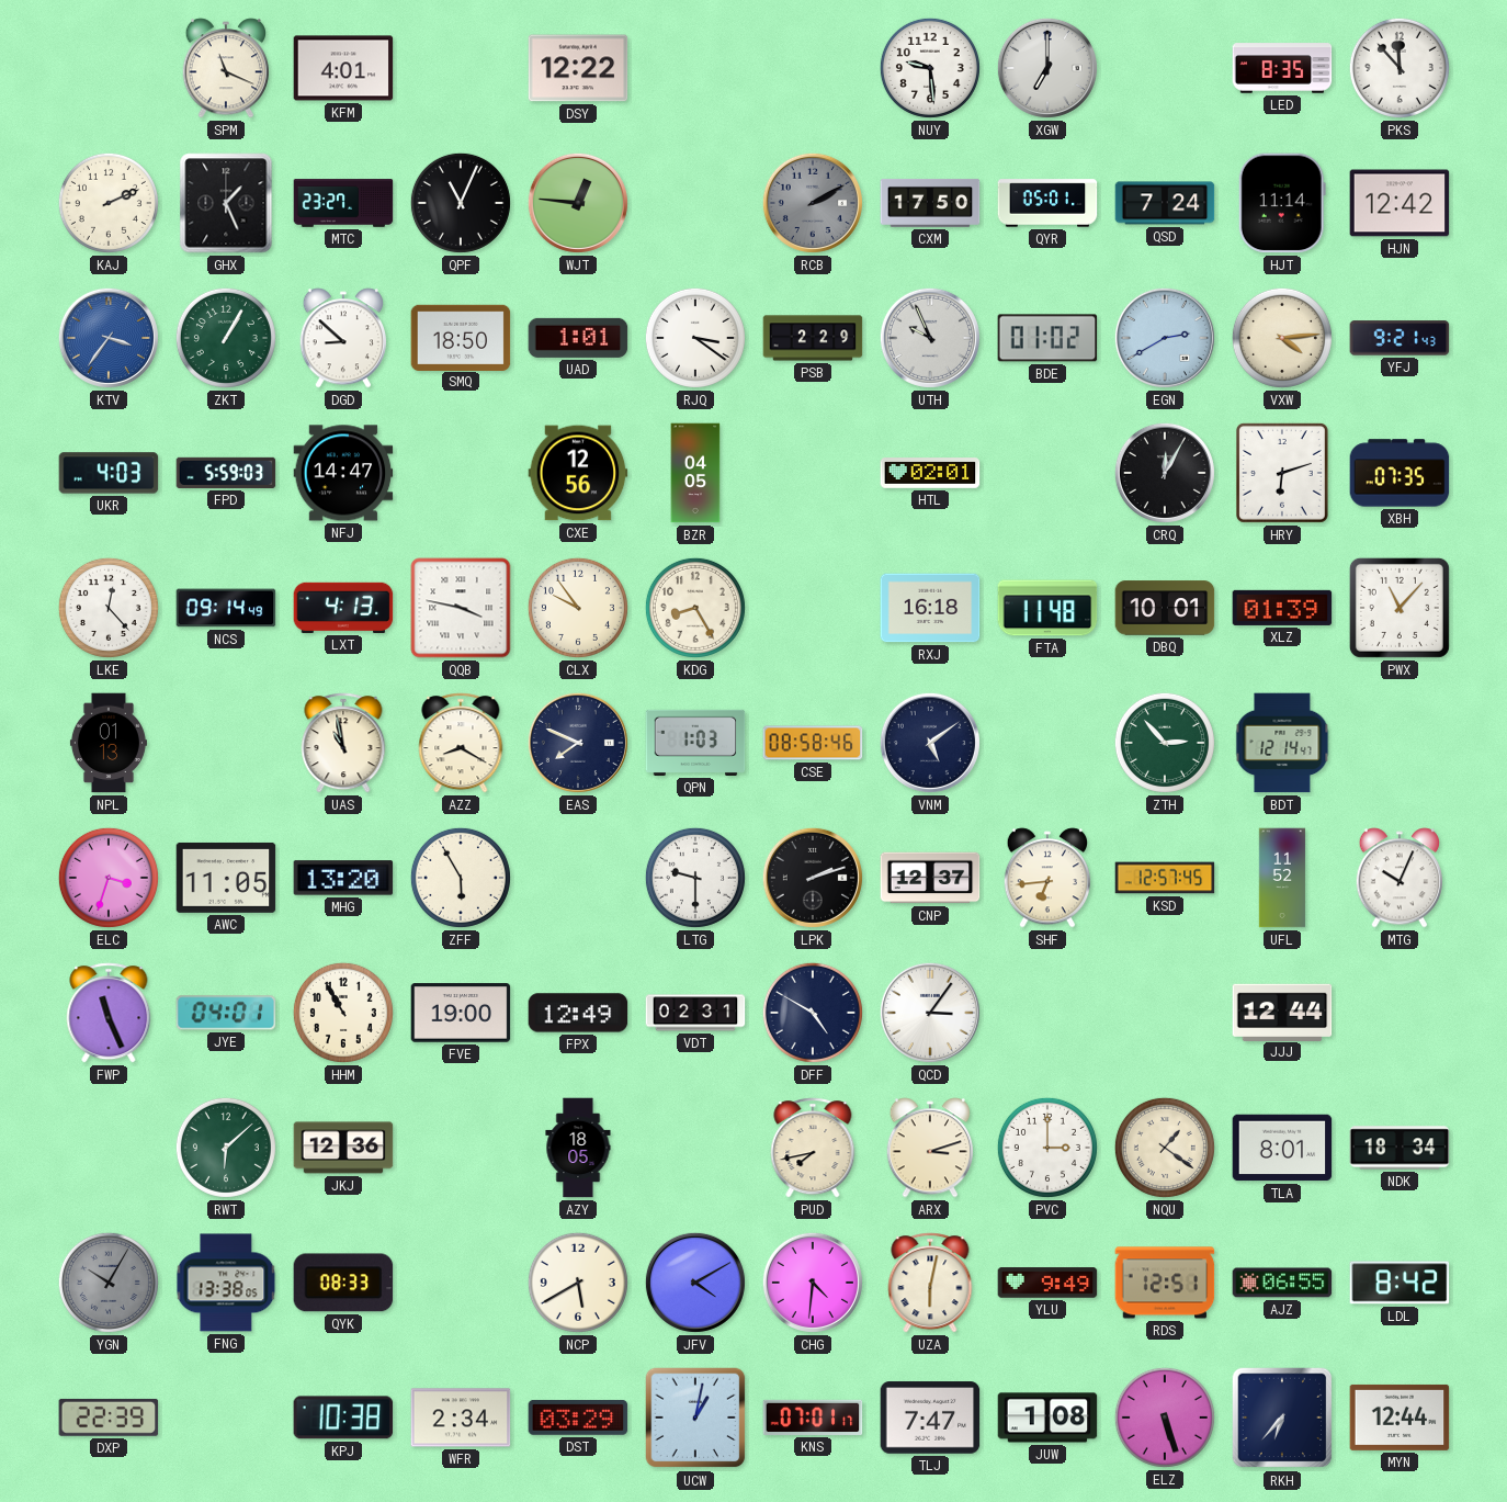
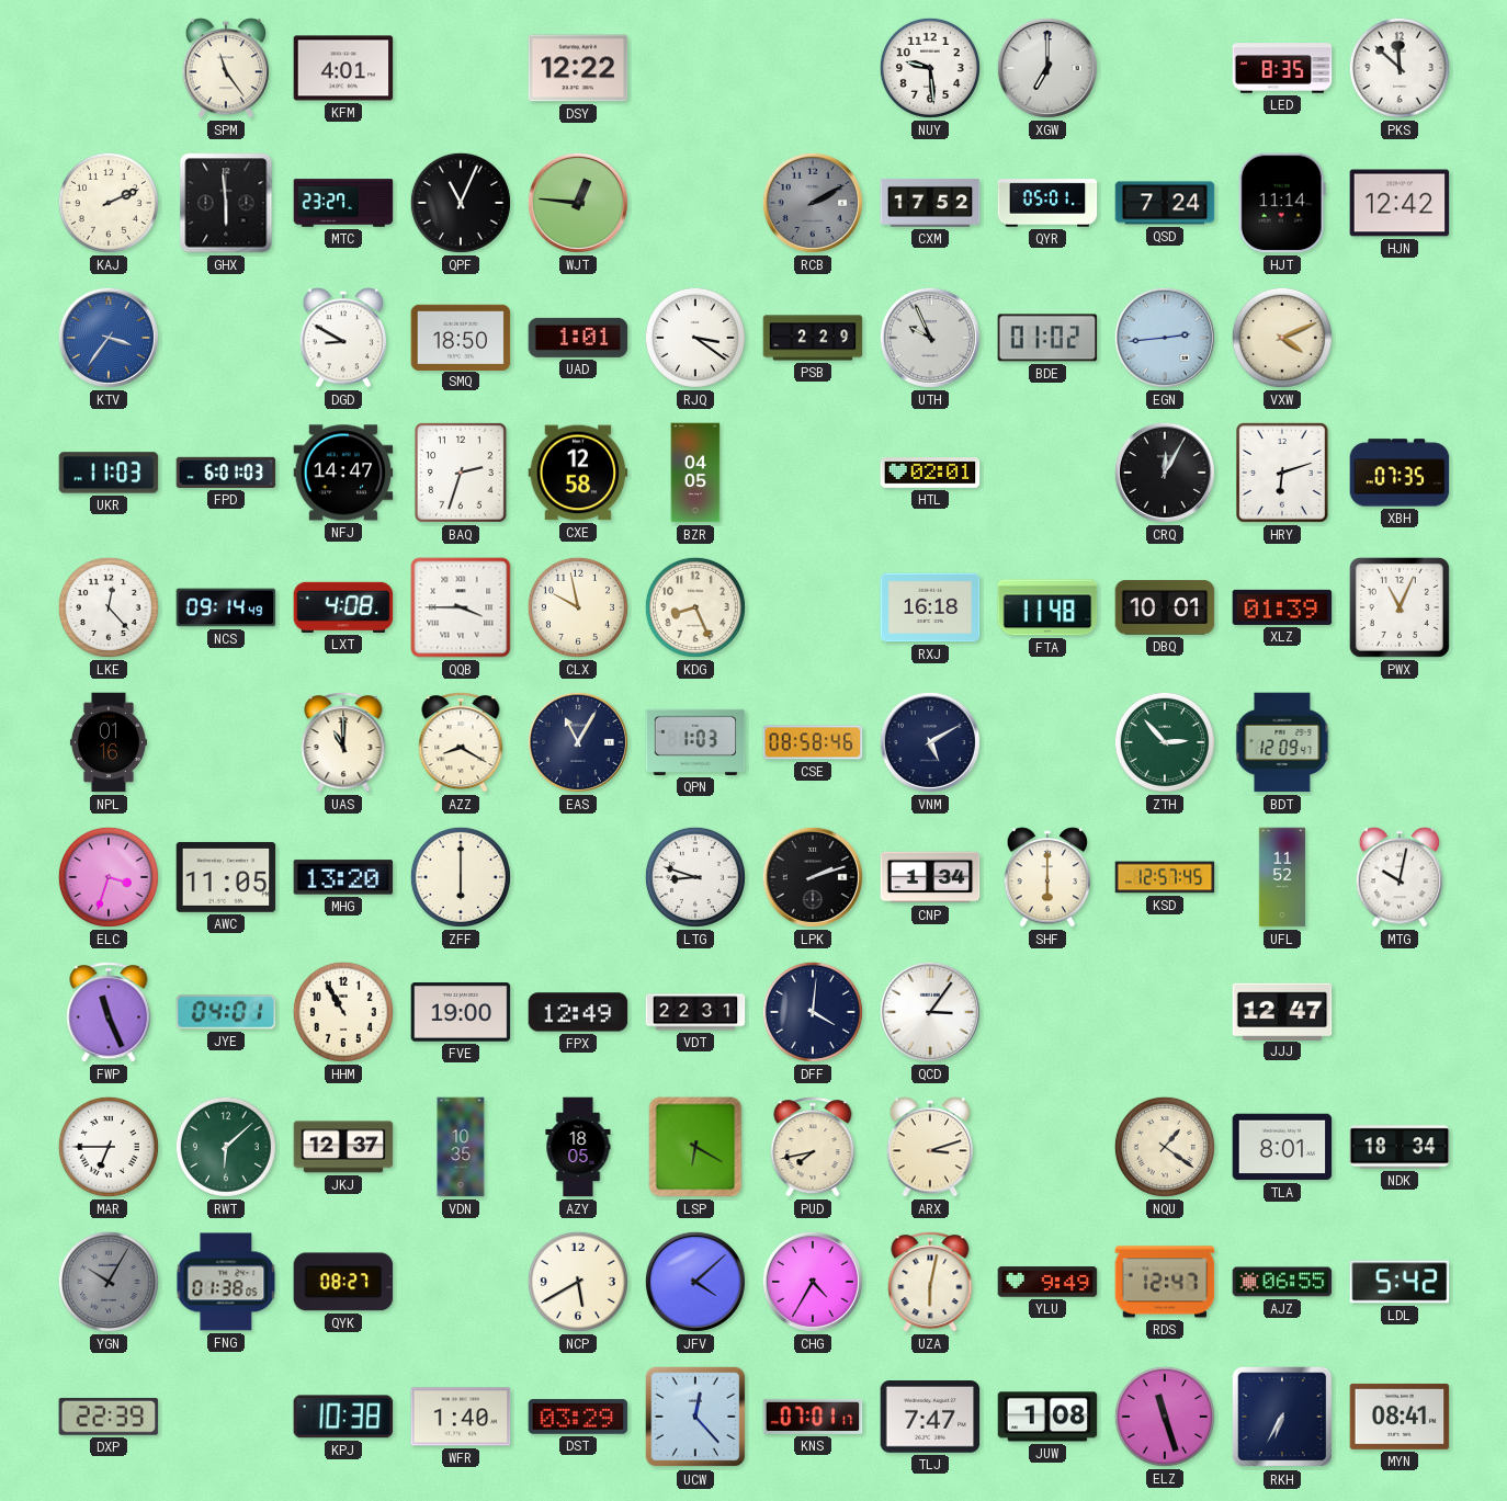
SPM: 11:19 -> 11:24 (226, 68)
PKS: 11:53 -> 11:52 (1400, 68)
GHX: 1:26 -> 5:59 (226, 203)
CXM: 17:50 -> 17:52 (930, 203)
ZKT: 1:05 -> none (226, 338)
DGD: 8:52 -> 8:50 (343, 338)
EGN: 2:40 -> 2:44 (1165, 338)
VXW: 4:14 -> 4:11 (1282, 338)
YFJ: 9:21 -> none (1400, 338)
UKR: 4:03 -> 11:03 (109, 473)
FPD: 5:59 -> 6:01 (226, 473)
BAQ: none -> 2:33 (461, 473)
CXE: 12:56 -> 12:58 (578, 473)
LXT: 4:13 -> 4:08 (343, 607)
QQB: 3:47 -> 3:45 (461, 607)
CLX: 9:54 -> 9:58 (578, 607)
KDG: 8:25 -> 8:26 (695, 607)
PWX: 11:07 -> 11:04 (1400, 607)
NPL: 01:13 -> 01:16 (109, 742)
UAS: 10:58 -> 11:00 (343, 742)
EAS: 7:49 -> 11:05 (578, 742)
VNM: 5:09 -> 5:10 (930, 742)
BDT: 12:14 -> 12:09 (1282, 742)
ZFF: 5:55 -> 6:00 (461, 877)
LTG: 9:30 -> 8:48 (695, 877)
CNP: 12:37 -> 1:34 (930, 877)
SHF: 6:44 -> 6:00 (1047, 877)
MTG: 10:04 -> 10:02 (1400, 877)
VDT: 02:31 -> 22:31 (695, 1012)
DFF: 4:50 -> 4:01 (813, 1012)
JJJ: 12:44 -> 12:47 (1282, 1011)
MAR: none -> 6:45 (109, 1147)
JKJ: 12:36 -> 12:37 (343, 1147)
VDN: none -> 10:35 (461, 1147)
LSP: none -> 6:20 (695, 1147)
PVC: 3:00 -> none (1047, 1148)
FNG: 13:38 -> 01:38 (226, 1282)
QYK: 08:33 -> 08:27 (343, 1282)
JFV: 4:10 -> 4:08 (695, 1282)
CHG: 4:31 -> 4:35 (813, 1282)
RDS: 12:51 -> 12:47 (1165, 1282)
LDL: 8:42 -> 5:42 (1400, 1282)
WFR: 2:34 -> 1:40 (461, 1417)
UCW: 1:02 -> 12:23 (695, 1417)
ELZ: 5:27 -> 11:27 (1165, 1417)
RKH: 6:37 -> 6:35 (1282, 1417)
MYN: 12:44 -> 08:41 (1400, 1417)
